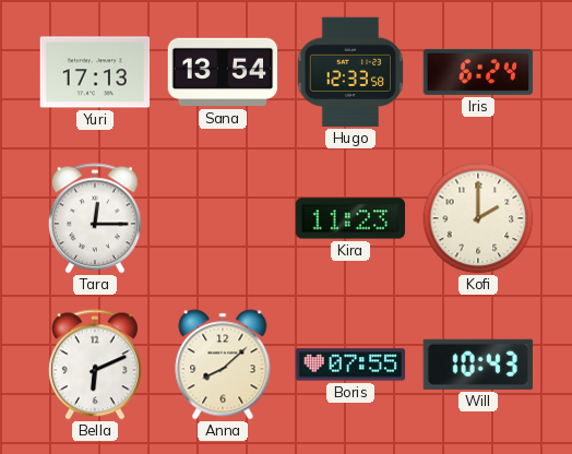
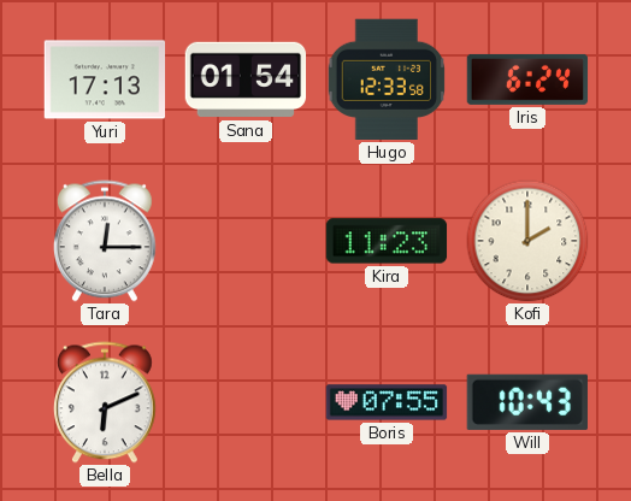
Sana: 13:54 -> 01:54 (246, 79)
Anna: 8:08 -> none (223, 365)
